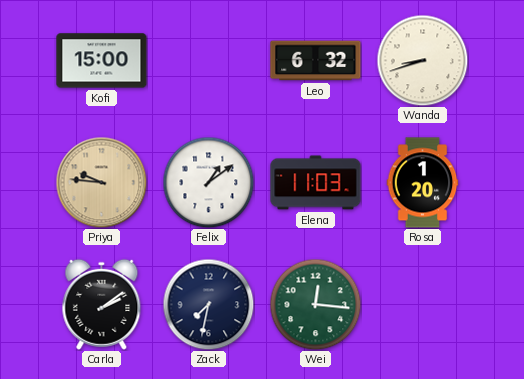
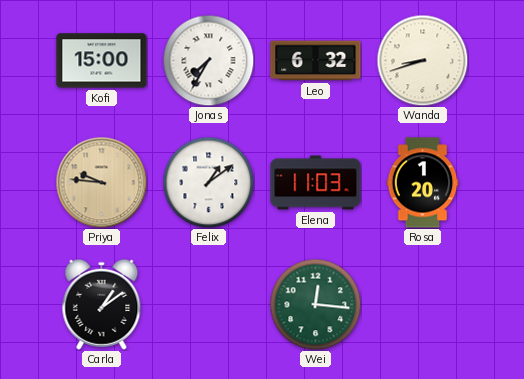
Jonas: none -> 7:35 (208, 60)
Carla: 2:09 -> 1:09 (102, 304)
Zack: 7:32 -> none (208, 304)
